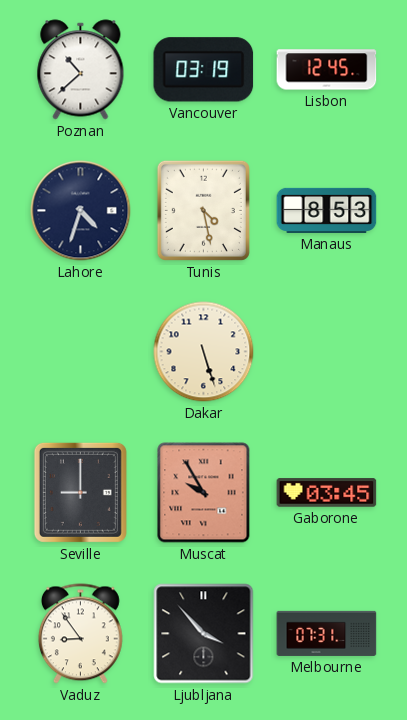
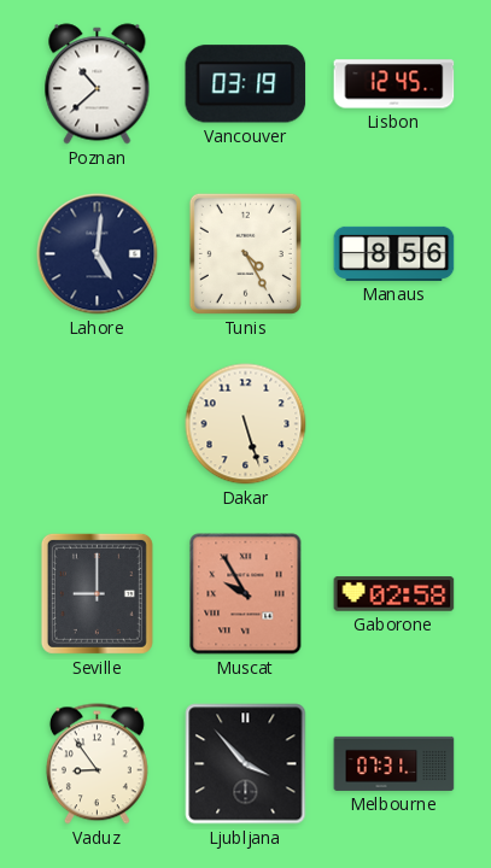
Lahore: 4:33 -> 5:01 (98, 254)
Tunis: 4:28 -> 4:25 (245, 253)
Manaus: 8:53 -> 8:56 (394, 253)
Gaborone: 03:45 -> 02:58 (394, 594)
